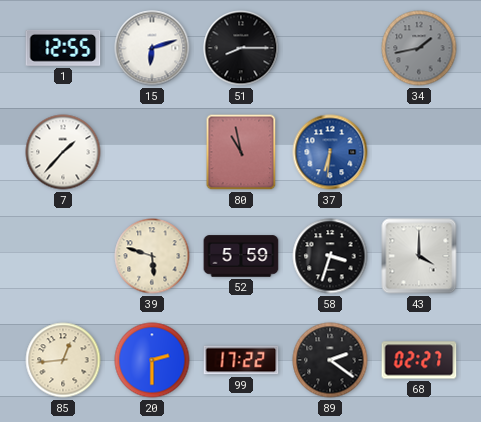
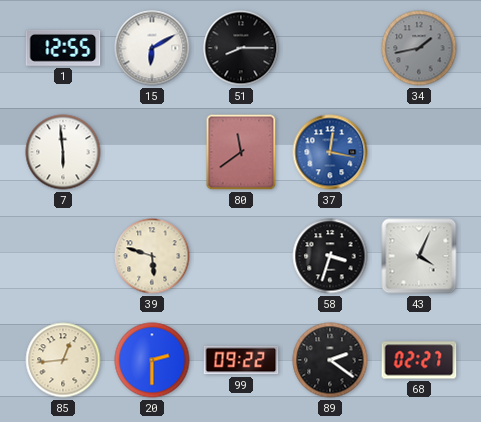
15: 6:12 -> 6:10 (152, 48)
7: 1:37 -> 5:59 (63, 152)
80: 10:58 -> 11:39 (241, 152)
37: 6:31 -> 12:17 (330, 152)
52: 5:59 -> none (241, 256)
43: 4:00 -> 4:04 (419, 256)
99: 17:22 -> 09:22 (241, 360)
